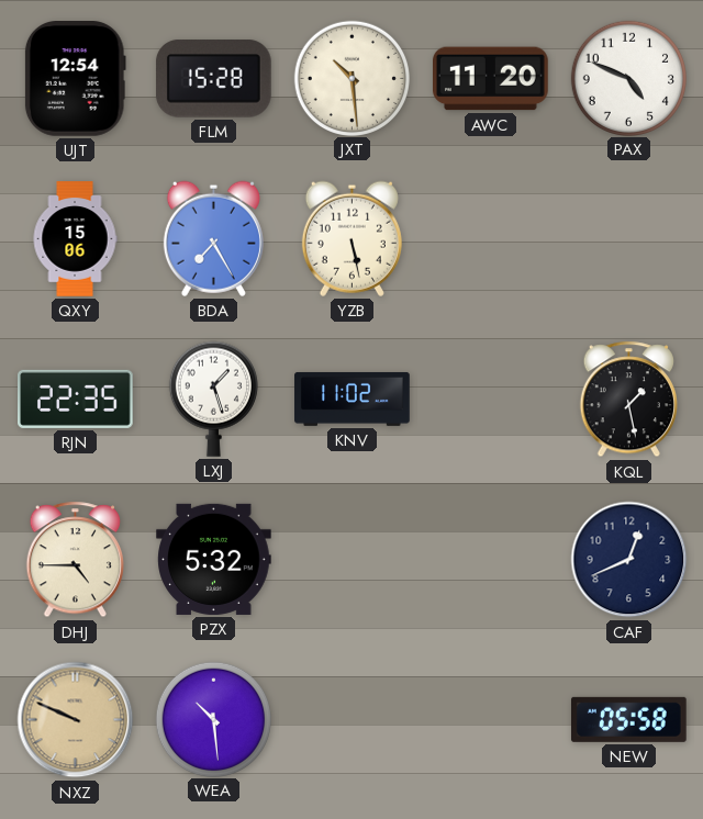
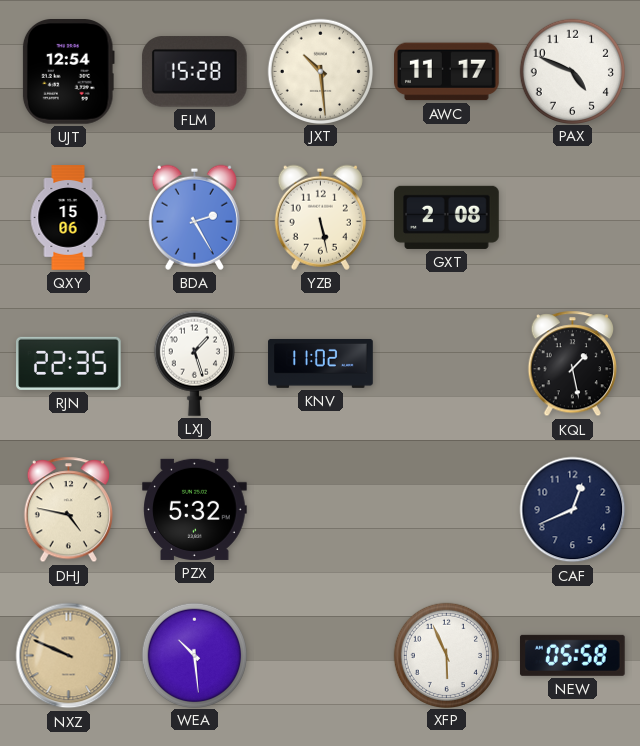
AWC: 11:20 -> 11:17 (447, 72)
BDA: 7:25 -> 2:25 (194, 217)
GXT: none -> 2:08 (447, 217)
DHJ: 4:45 -> 4:47 (68, 510)
XFP: none -> 5:56 (446, 655)
